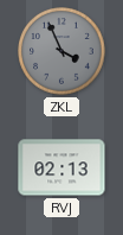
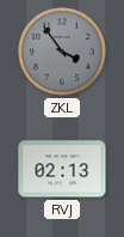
ZKL: 3:56 -> 3:54 (62, 51)
